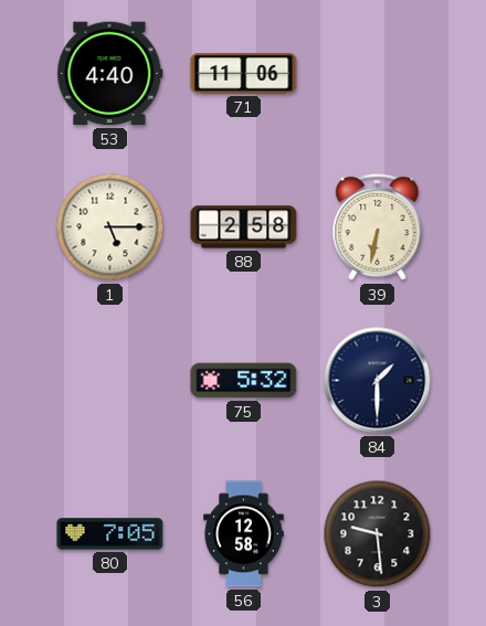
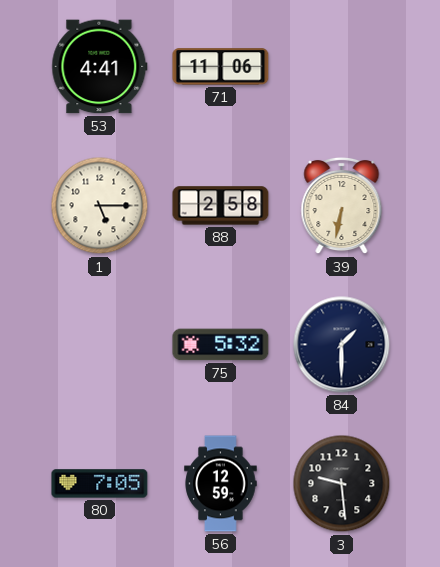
53: 4:40 -> 4:41 (100, 67)
56: 12:58 -> 12:59 (221, 484)
